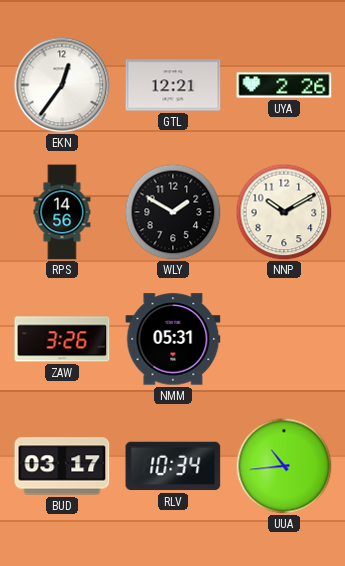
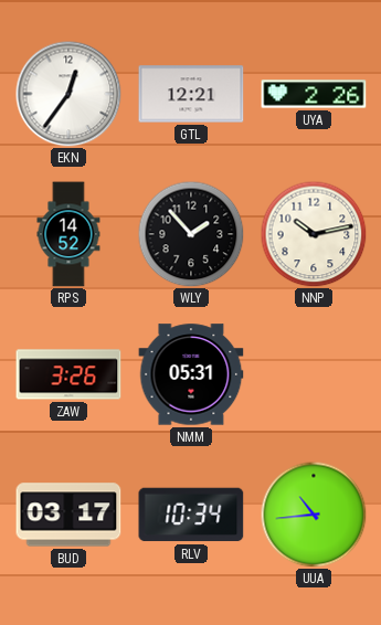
RPS: 14:56 -> 14:52 (68, 234)
WLY: 1:50 -> 1:53 (191, 234)
NNP: 10:10 -> 10:13 (314, 234)
